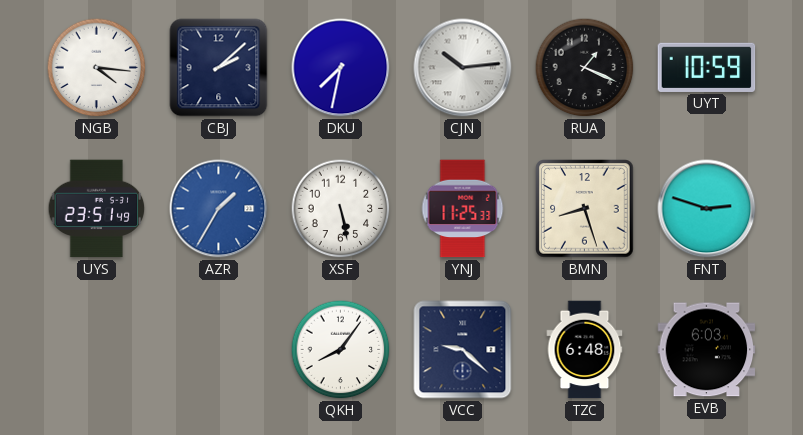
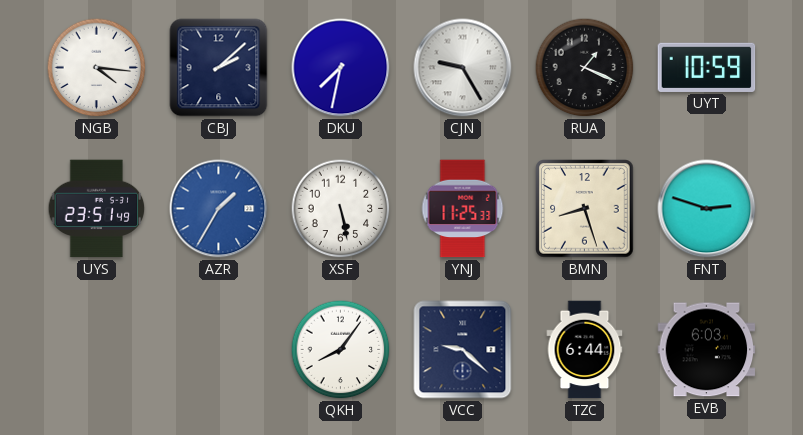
CJN: 10:14 -> 9:25 (463, 68)
TZC: 6:48 -> 6:44 (585, 350)
